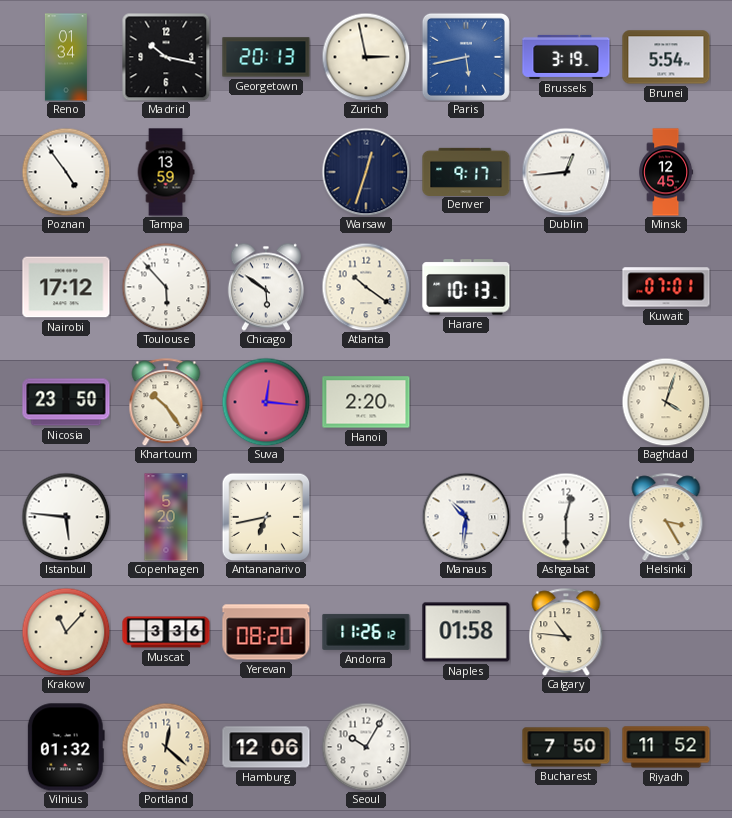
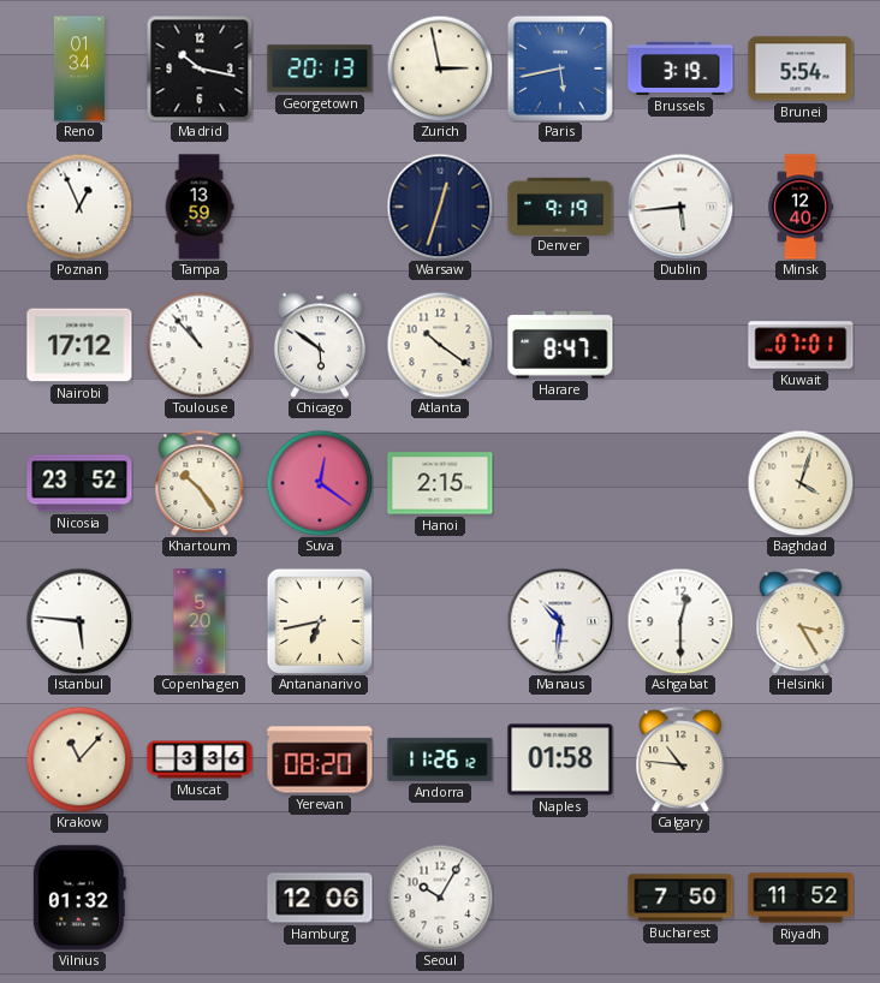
Poznan: 4:54 -> 12:56 (79, 207)
Denver: 9:17 -> 9:19 (560, 205)
Dublin: 12:44 -> 5:44 (680, 207)
Minsk: 12:45 -> 12:40 (801, 207)
Toulouse: 5:53 -> 10:53 (200, 345)
Harare: 10:13 -> 8:47 (560, 345)
Nicosia: 23:50 -> 23:52 (79, 483)
Suva: 12:16 -> 12:21 (320, 483)
Hanoi: 2:20 -> 2:15 (440, 483)
Portland: 12:22 -> none (166, 747)
